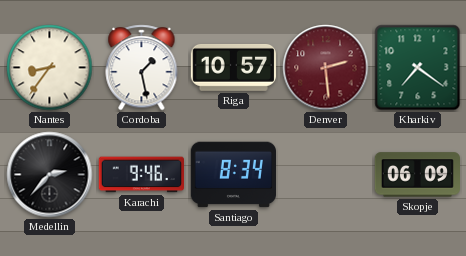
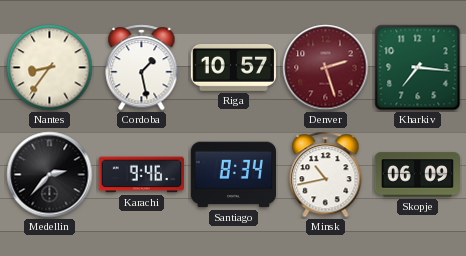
Denver: 2:29 -> 2:27 (326, 68)
Kharkiv: 7:21 -> 7:16 (418, 68)
Minsk: none -> 10:43 (326, 175)
